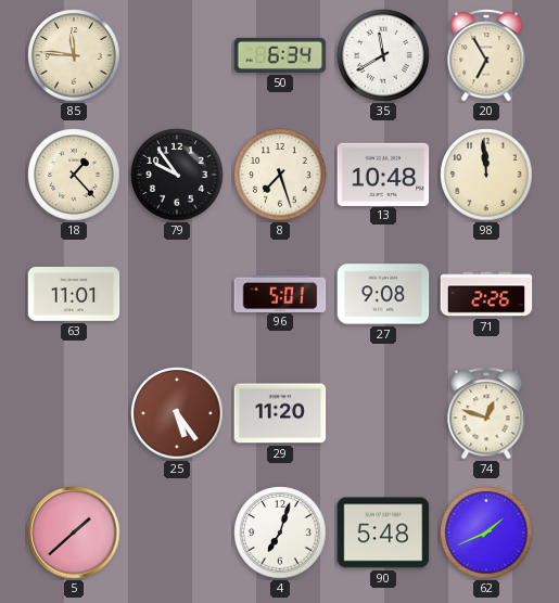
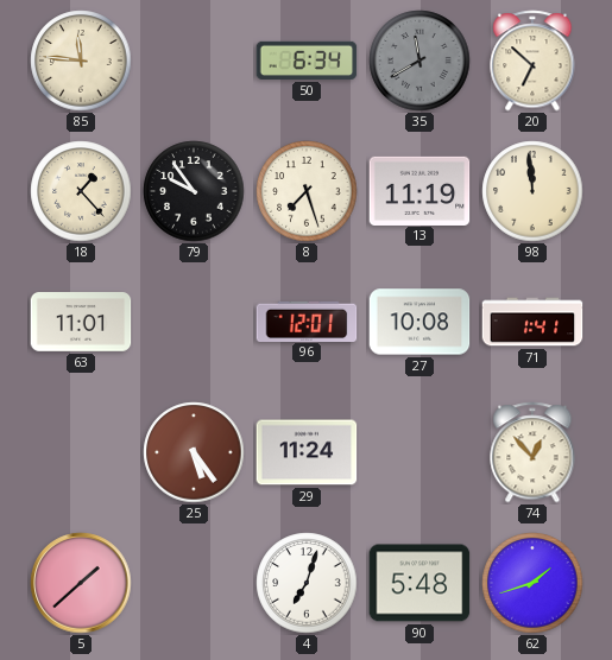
35 dial: white -> grey (419, 61)
20: 6:55 -> 6:52 (532, 61)
13: 10:48 -> 11:19 (419, 190)
96: 5:01 -> 12:01 (307, 321)
27: 9:08 -> 10:08 (419, 322)
71: 2:26 -> 1:41 (532, 322)
29: 11:20 -> 11:24 (307, 452)
74: 12:48 -> 12:53 (532, 452)
62: 1:41 -> 1:42 (532, 583)
